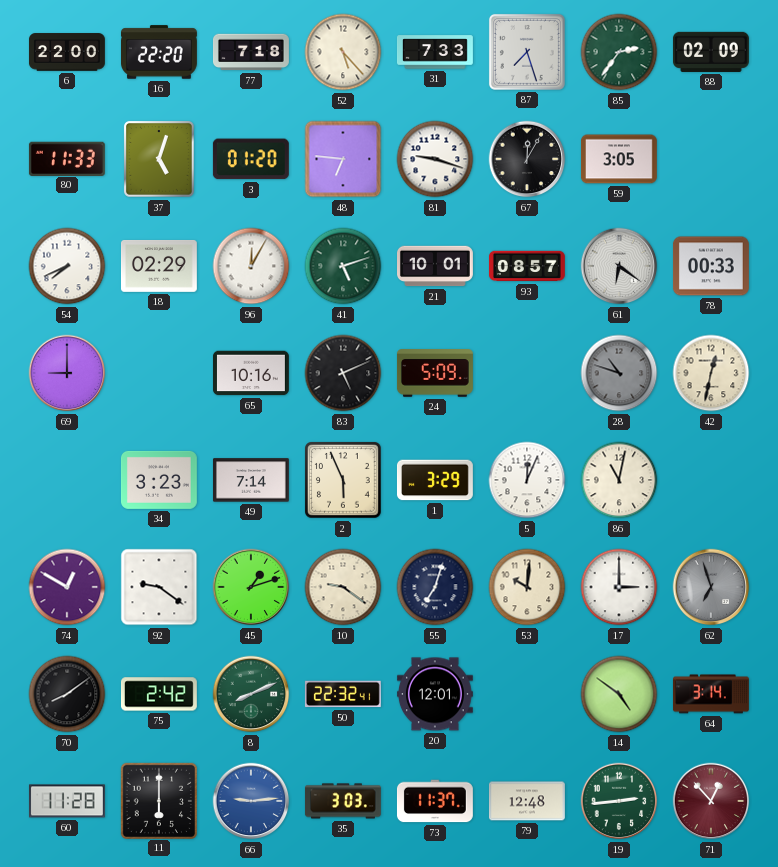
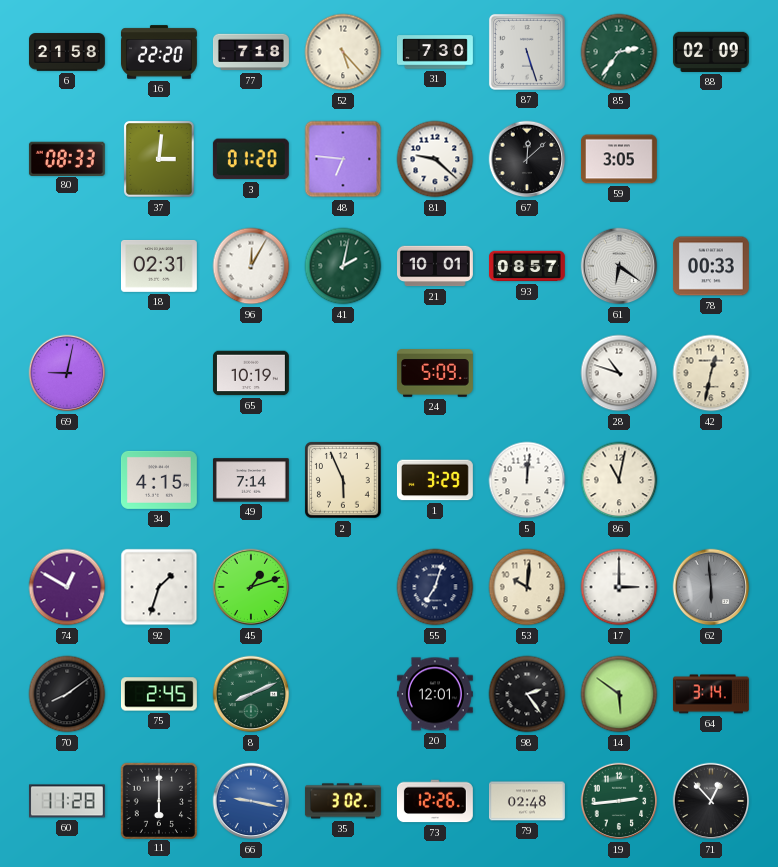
6: 22:00 -> 21:58 (67, 52)
31: 7:33 -> 7:30 (435, 52)
87: 7:27 -> 5:27 (527, 52)
80: 11:33 -> 08:33 (67, 158)
37: 5:03 -> 3:01 (159, 159)
81: 9:18 -> 9:22 (435, 159)
67: 12:05 -> 12:08 (527, 159)
54: 7:41 -> none (67, 266)
18: 02:29 -> 02:31 (159, 266)
41: 5:12 -> 2:02 (343, 266)
69: 9:00 -> 9:02 (67, 373)
65: 10:16 -> 10:19 (251, 373)
83: 5:11 -> none (343, 373)
28 dial: grey -> white (619, 373)
34: 3:23 -> 4:15 (159, 480)
5: 12:04 -> 12:01 (527, 480)
92: 9:21 -> 1:33 (159, 587)
10: 9:21 -> none (343, 587)
62: 6:57 -> 5:59 (711, 587)
75: 2:42 -> 2:45 (159, 694)
50: 22:32 -> none (343, 694)
98: none -> 2:24 (527, 694)
14: 4:51 -> 5:51 (619, 694)
66: 9:14 -> 9:17 (251, 801)
35: 3:03 -> 3:02 (343, 801)
73: 11:37 -> 12:26 (435, 801)
79: 12:48 -> 02:48 (527, 801)
71 dial: burgundy -> black (711, 801)
